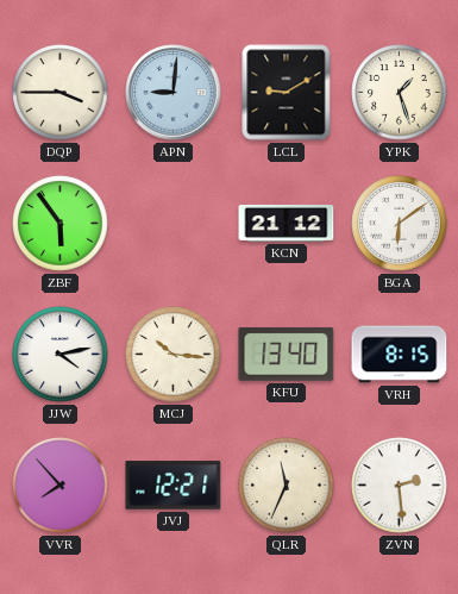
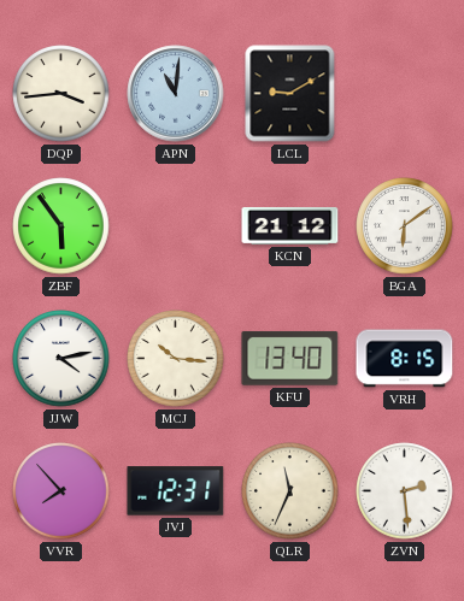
DQP: 3:45 -> 3:44 (61, 94)
APN: 9:01 -> 11:01 (176, 94)
YPK: 1:27 -> none (400, 93)
JVJ: 12:21 -> 12:31 (176, 491)
